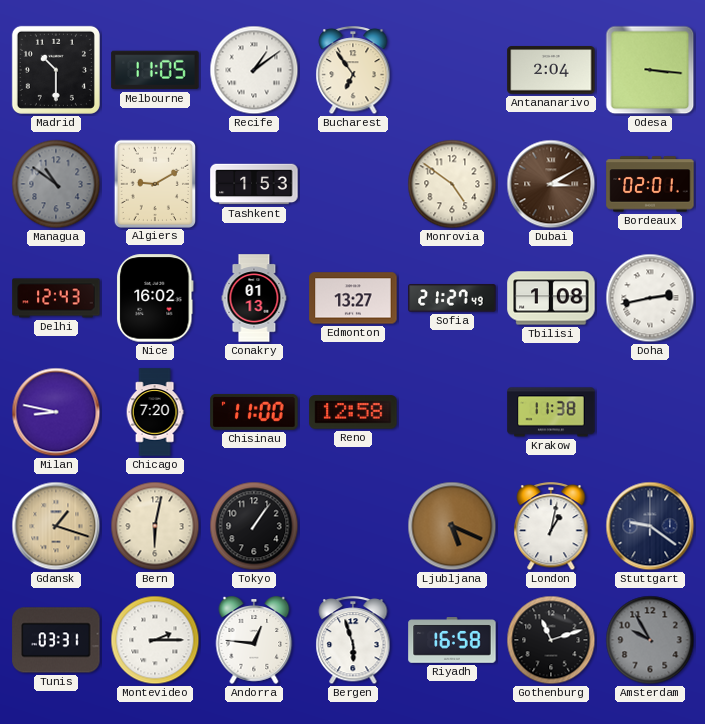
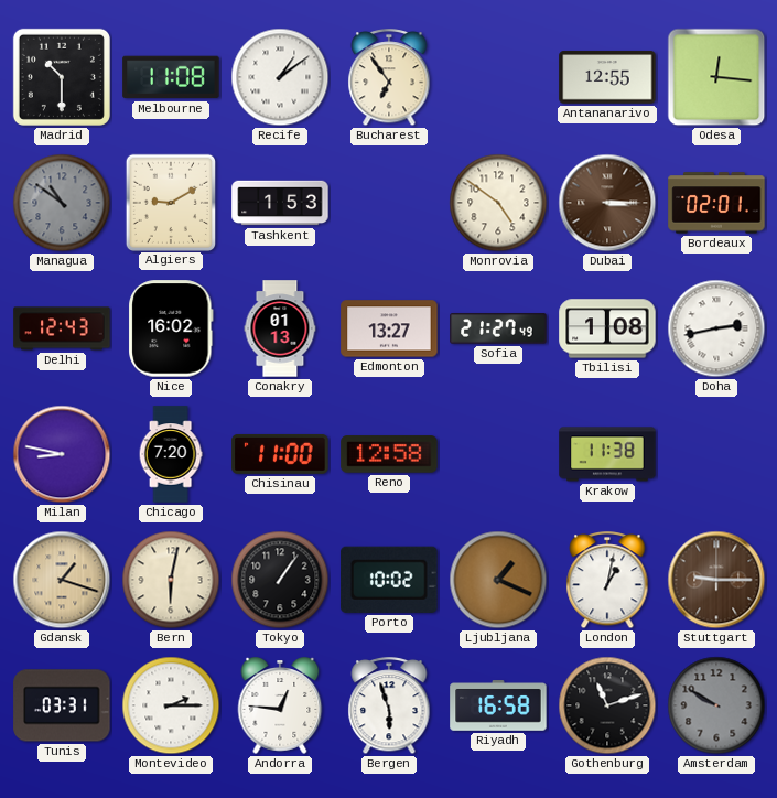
Melbourne: 11:05 -> 11:08 (171, 77)
Antananarivo: 2:04 -> 12:55 (607, 77)
Odesa: 3:16 -> 12:16 (716, 77)
Dubai: 3:10 -> 3:15 (607, 203)
Porto: none -> 10:02 (389, 580)
Ljubljana: 5:19 -> 1:19 (498, 580)
Stuttgart: 9:21 -> 9:15 (716, 580)
Stuttgart dial: navy -> brown (716, 580)
Amsterdam: 9:55 -> 9:50 (716, 705)
